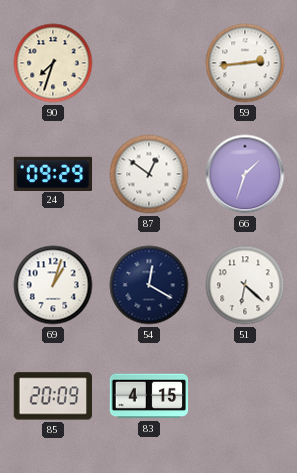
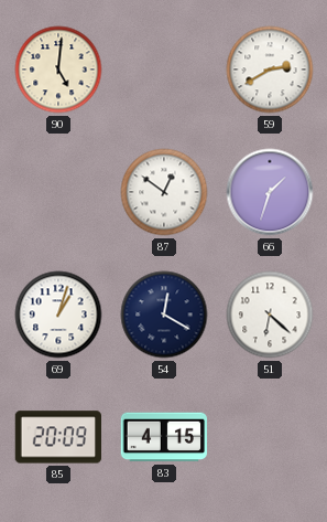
90: 7:33 -> 5:01 (58, 70)
59: 2:44 -> 2:40 (270, 70)
24: 09:29 -> none (53, 173)
